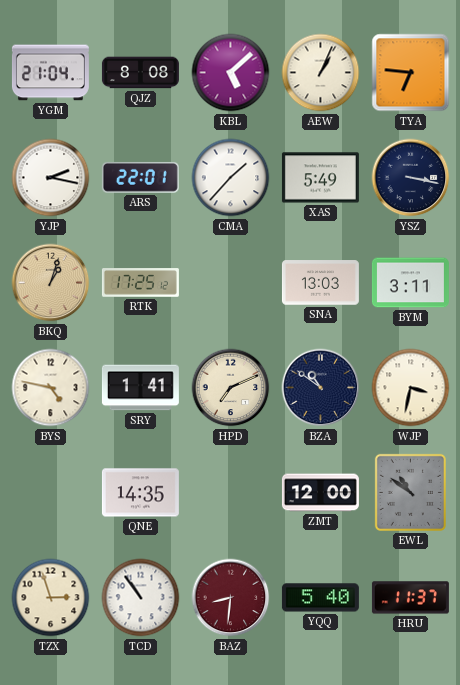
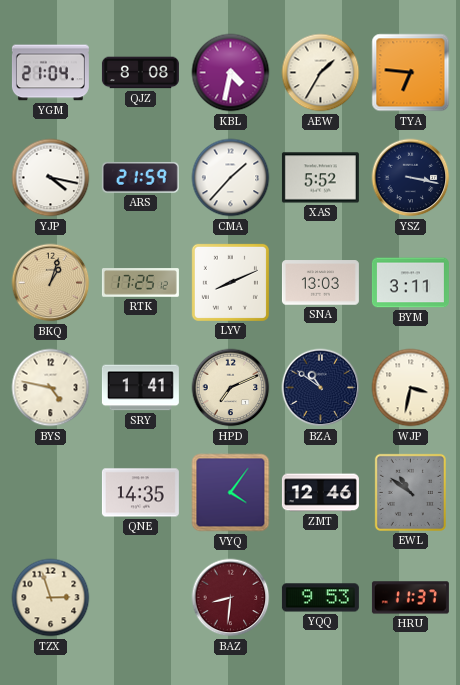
KBL: 5:08 -> 4:32 (231, 73)
AEW: 1:04 -> 1:35 (321, 73)
YJP: 2:17 -> 4:17 (51, 178)
ARS: 22:01 -> 21:59 (140, 177)
XAS: 5:49 -> 5:52 (320, 178)
LYV: none -> 8:11 (230, 282)
VYQ: none -> 4:06 (231, 493)
ZMT: 12:00 -> 12:46 (320, 493)
TCD: 10:54 -> none (141, 598)
YQQ: 5:40 -> 9:53 (320, 598)
